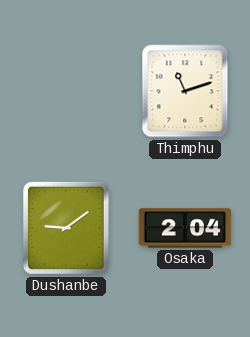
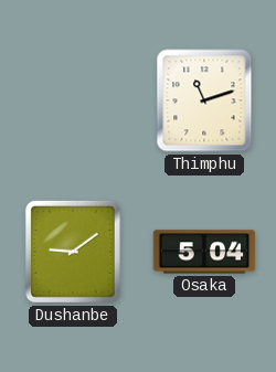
Osaka: 2:04 -> 5:04 (204, 252)
